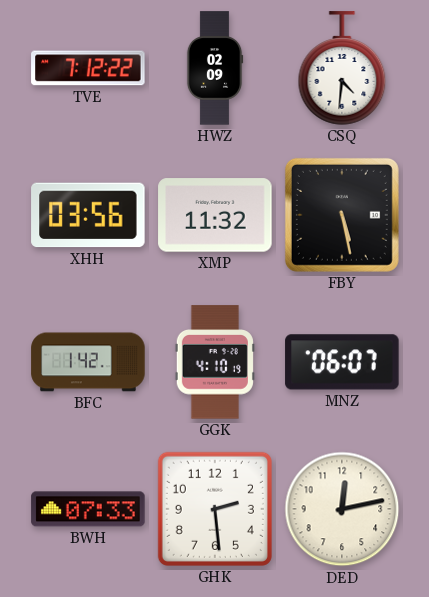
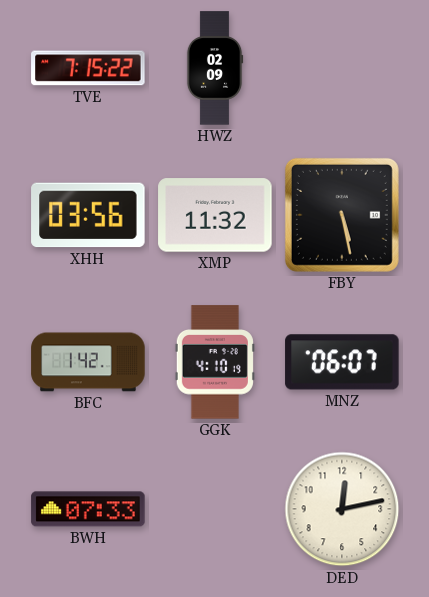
TVE: 7:12 -> 7:15 (88, 68)
CSQ: 4:31 -> none (342, 68)
GHK: 2:29 -> none (215, 509)
